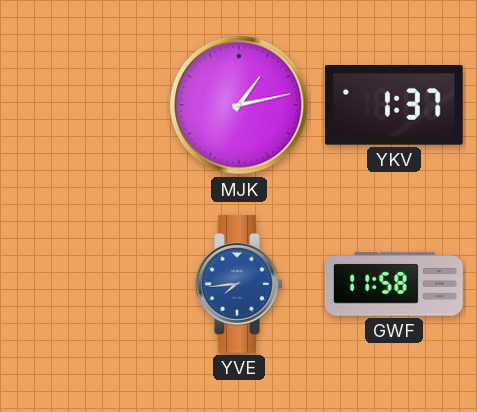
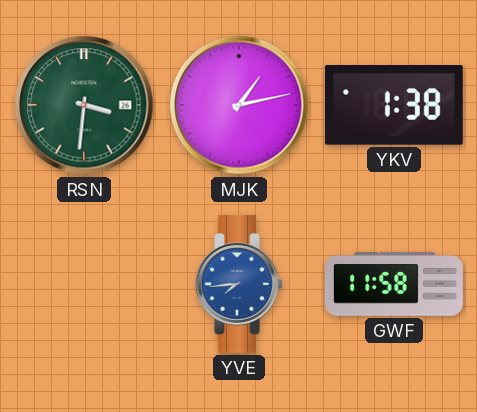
RSN: none -> 3:31 (84, 105)
YKV: 1:37 -> 1:38 (394, 106)
